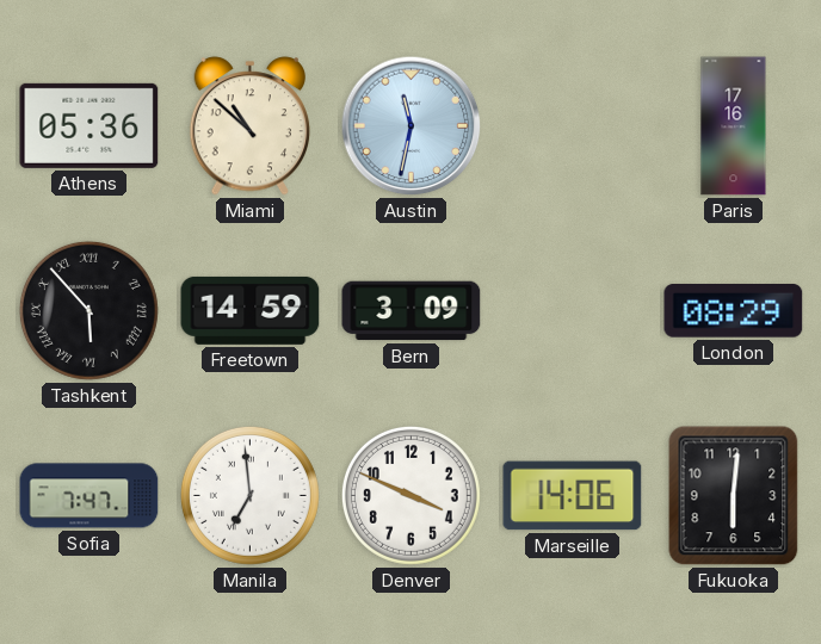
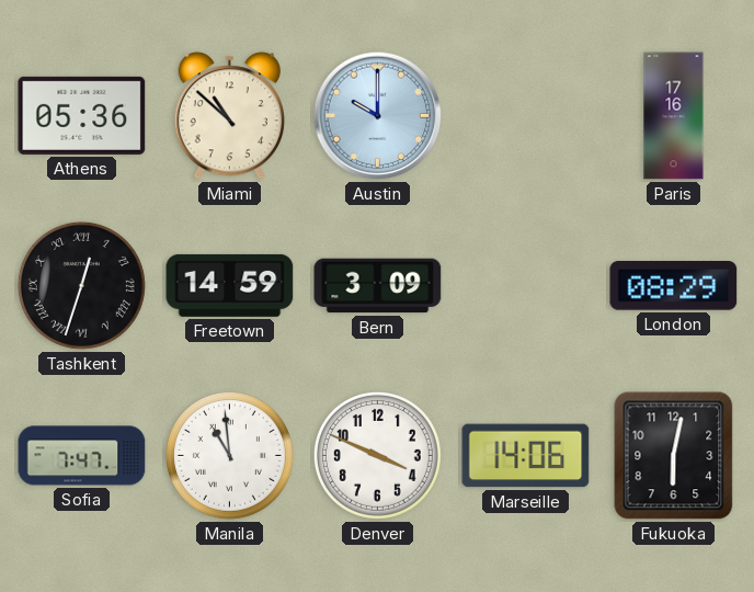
Austin: 11:32 -> 10:00 (378, 116)
Tashkent: 5:53 -> 12:33 (81, 285)
Manila: 6:59 -> 10:59 (229, 455)
Fukuoka: 6:01 -> 6:02 (674, 456)
